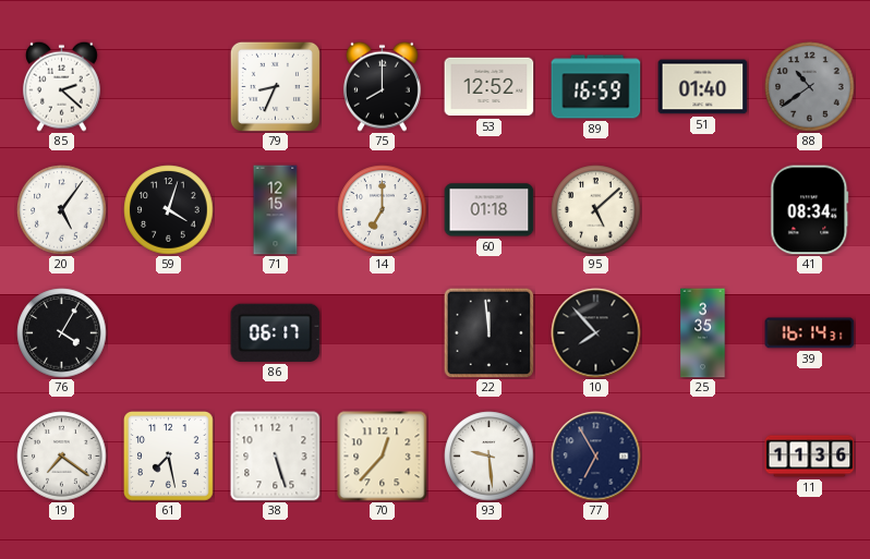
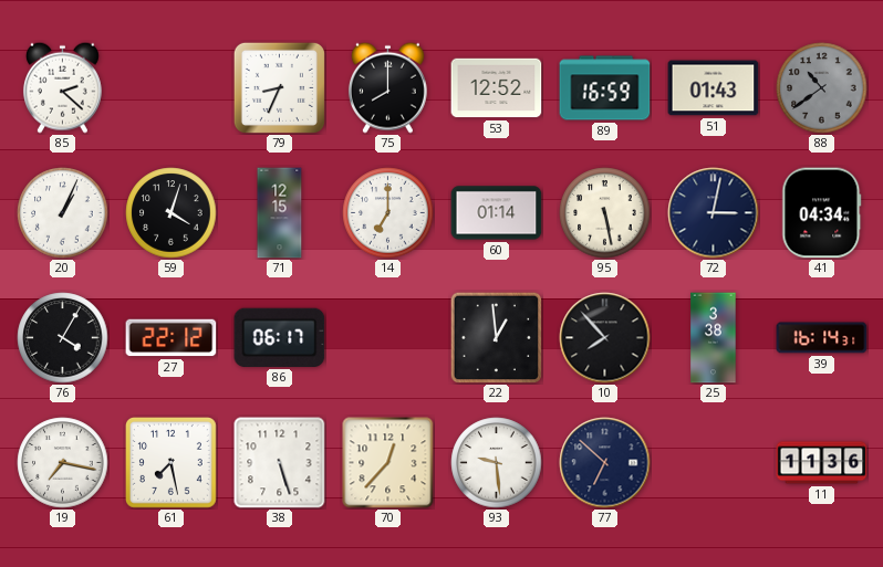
51: 01:40 -> 01:43 (714, 88)
20: 5:06 -> 1:04 (63, 213)
60: 01:18 -> 01:14 (497, 213)
95: 5:08 -> 5:28 (605, 213)
72: none -> 3:02 (714, 213)
41: 08:34 -> 04:34 (822, 213)
27: none -> 22:12 (172, 338)
22: 11:59 -> 12:59 (496, 337)
25: 3:35 -> 3:38 (714, 338)
19: 7:21 -> 7:17 (63, 463)
77: 6:55 -> 6:52 (605, 463)
